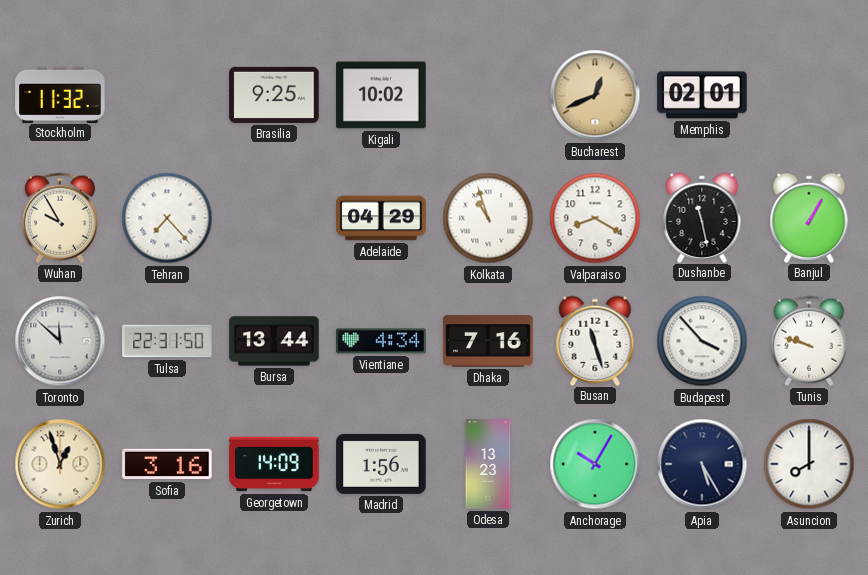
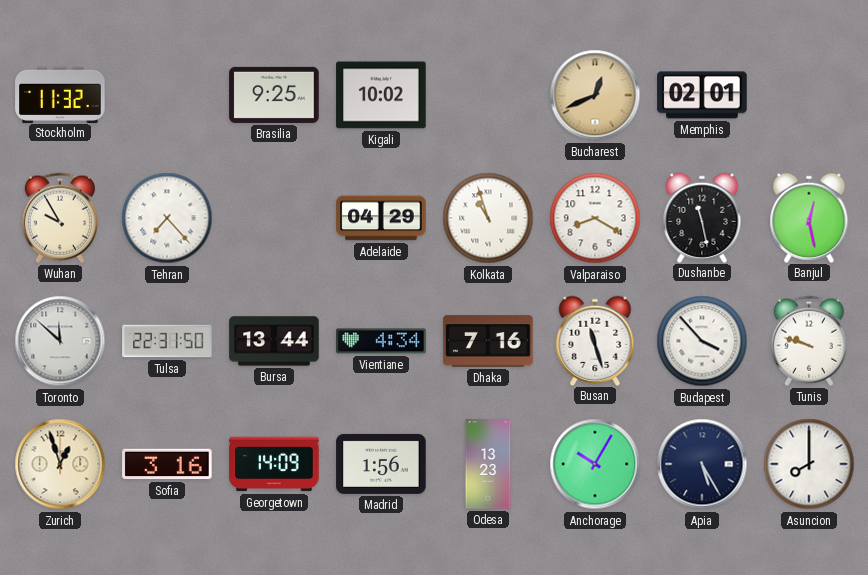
Banjul: 1:05 -> 12:28 (809, 217)
